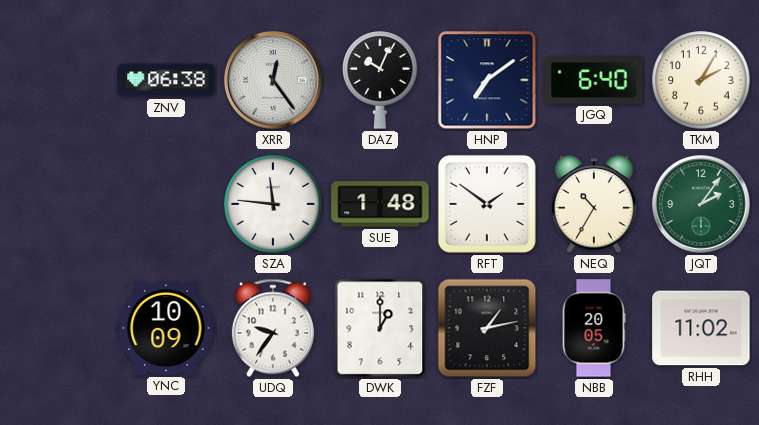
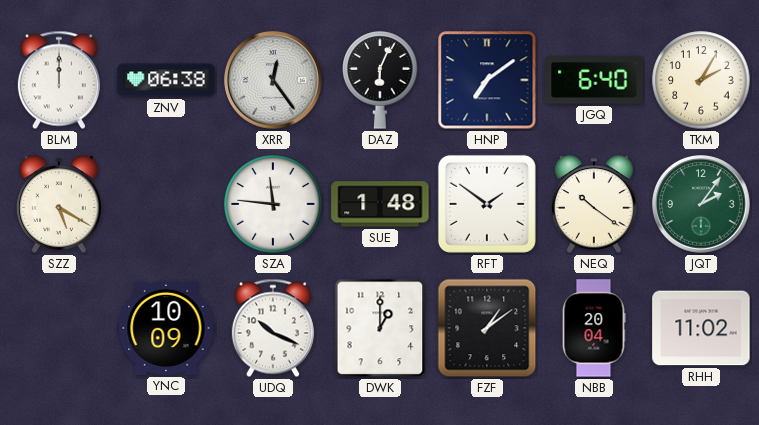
BLM: none -> 12:00 (59, 80)
DAZ: 10:04 -> 6:04 (380, 80)
SZZ: none -> 5:20 (60, 204)
NEQ: 10:35 -> 10:21 (595, 204)
UDQ: 9:36 -> 10:19 (273, 328)
FZF: 1:13 -> 1:09 (487, 328)
NBB: 20:05 -> 20:04 (594, 328)
